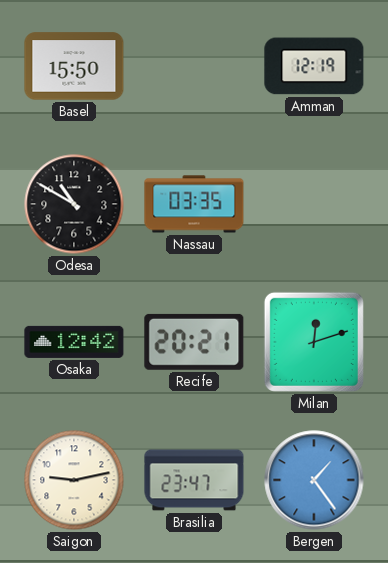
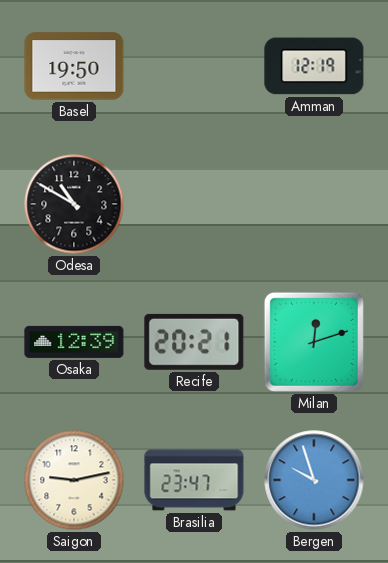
Basel: 15:50 -> 19:50 (74, 66)
Nassau: 03:35 -> none (194, 204)
Osaka: 12:42 -> 12:39 (74, 342)
Bergen: 1:24 -> 9:57 (314, 480)
